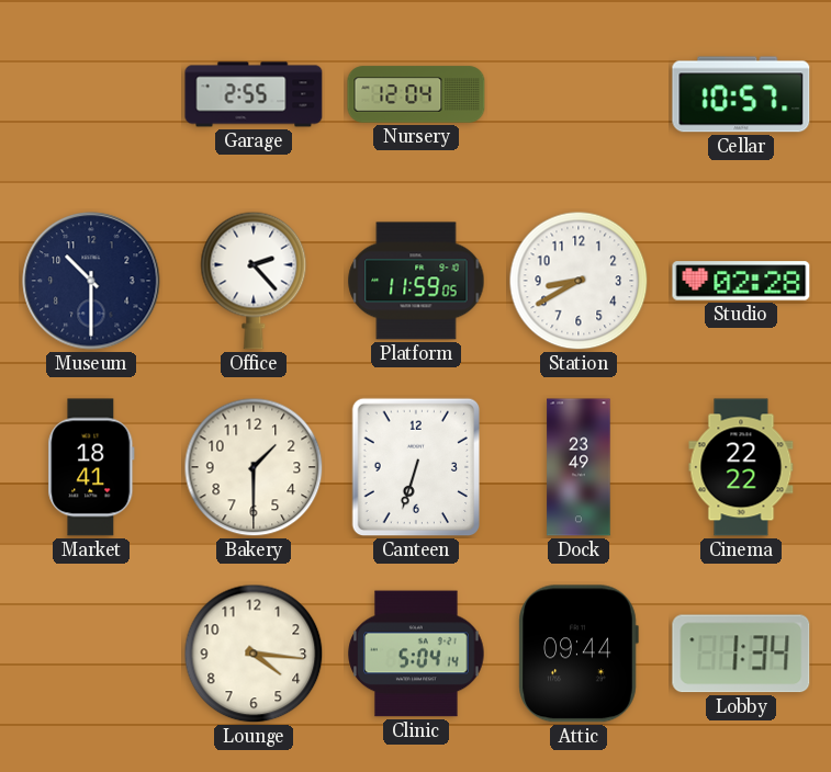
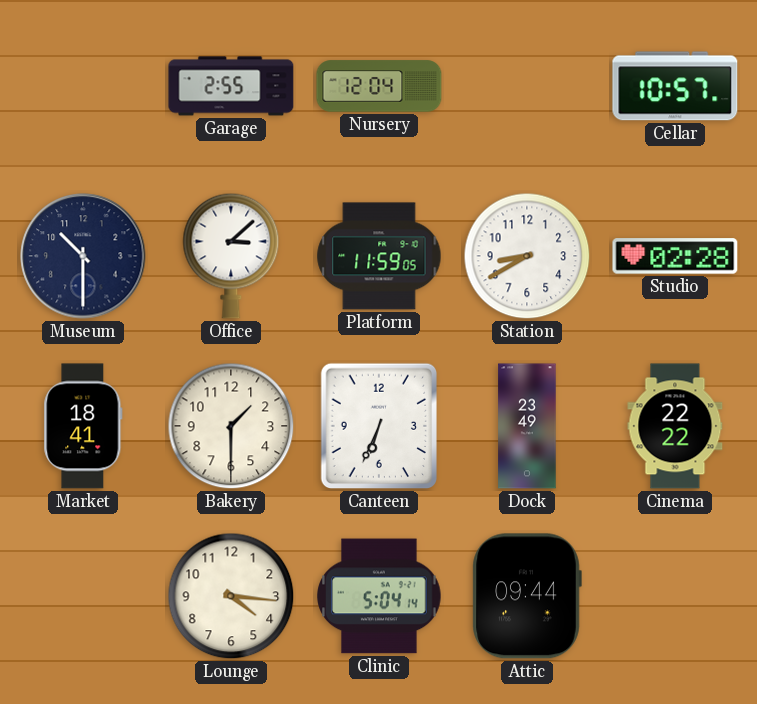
Office: 2:23 -> 3:08 (231, 256)
Canteen: 6:33 -> 6:34 (379, 426)
Lobby: 1:34 -> none (741, 654)
